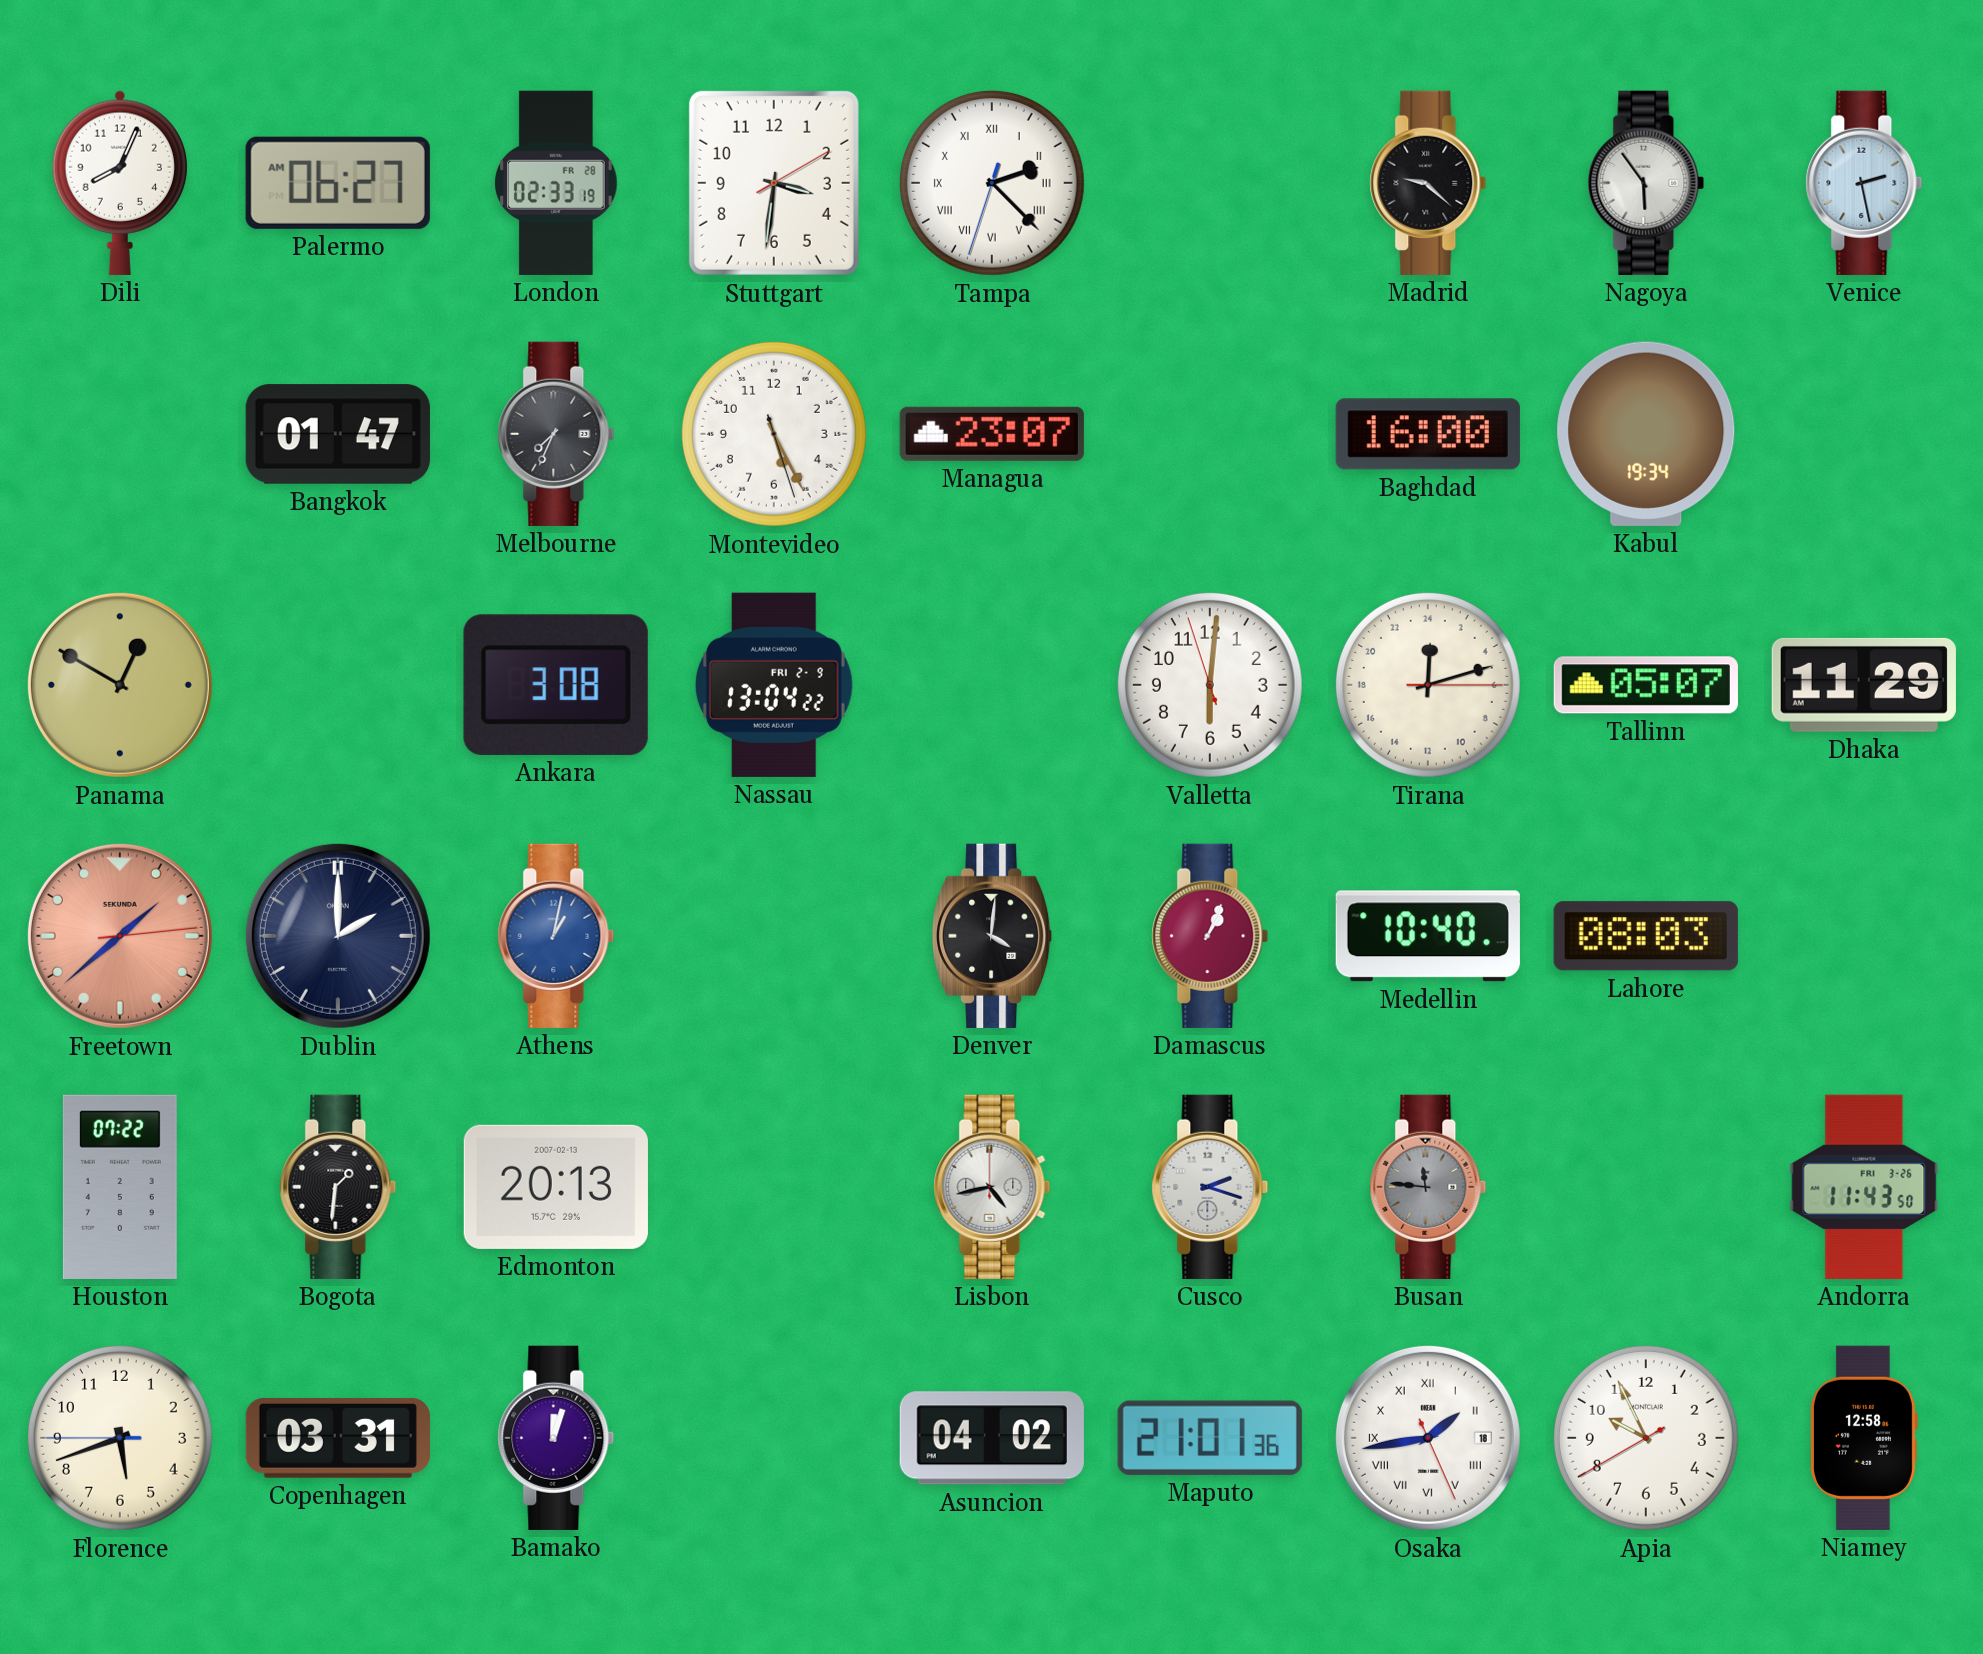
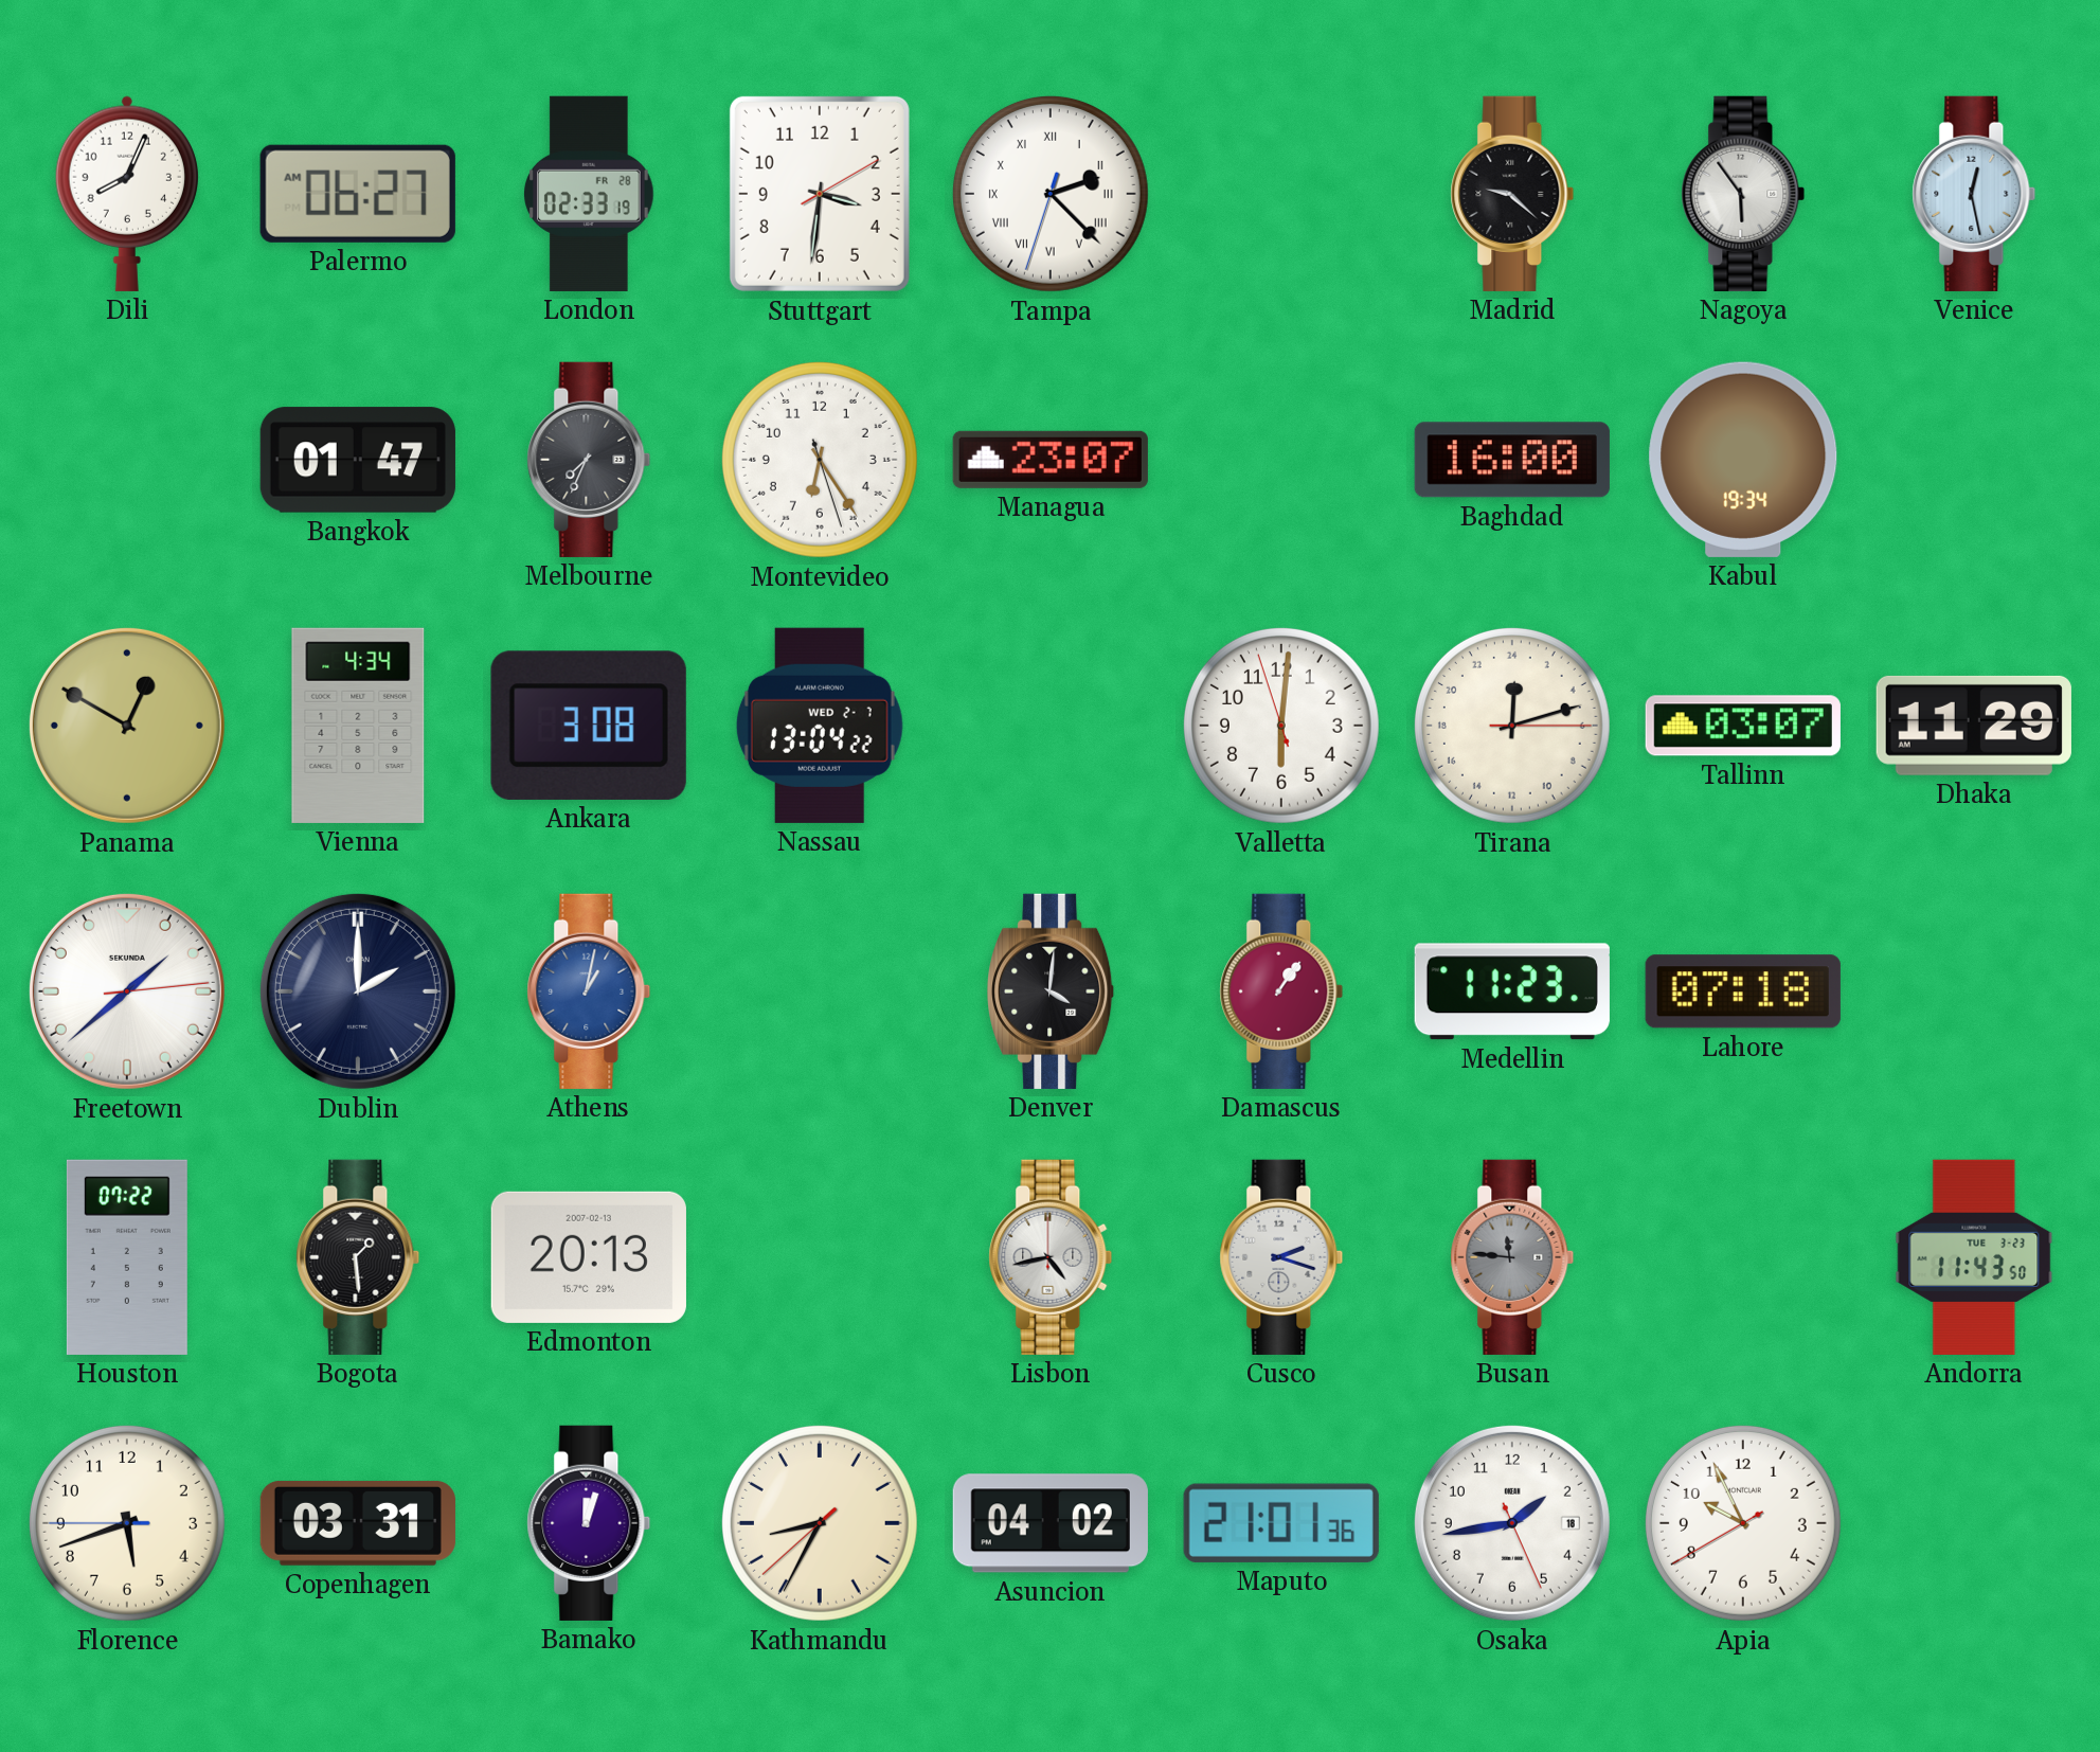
Venice: 2:28 -> 12:28 (1974, 194)
Montevideo: 5:25 -> 6:24 (820, 460)
Vienna: none -> 4:34 (358, 726)
Nassau date: FRI 2-9 -> WED 2-7 (820, 726)
Tallinn: 05:07 -> 03:07 (1743, 726)
Freetown dial: salmon -> white (127, 991)
Damascus: 1:04 -> 1:06 (1281, 991)
Medellin: 10:40 -> 11:23 (1512, 991)
Lahore: 08:03 -> 07:18 (1743, 991)
Bogota: 1:31 -> 1:29 (358, 1257)
Andorra date: FRI 3-26 -> TUE 3-23 (1974, 1257)
Kathmandu: none -> 8:34 (820, 1523)
Osaka numerals: Roman -> Arabic (1512, 1523)
Niamey: 12:58 -> none (1863, 1438)
